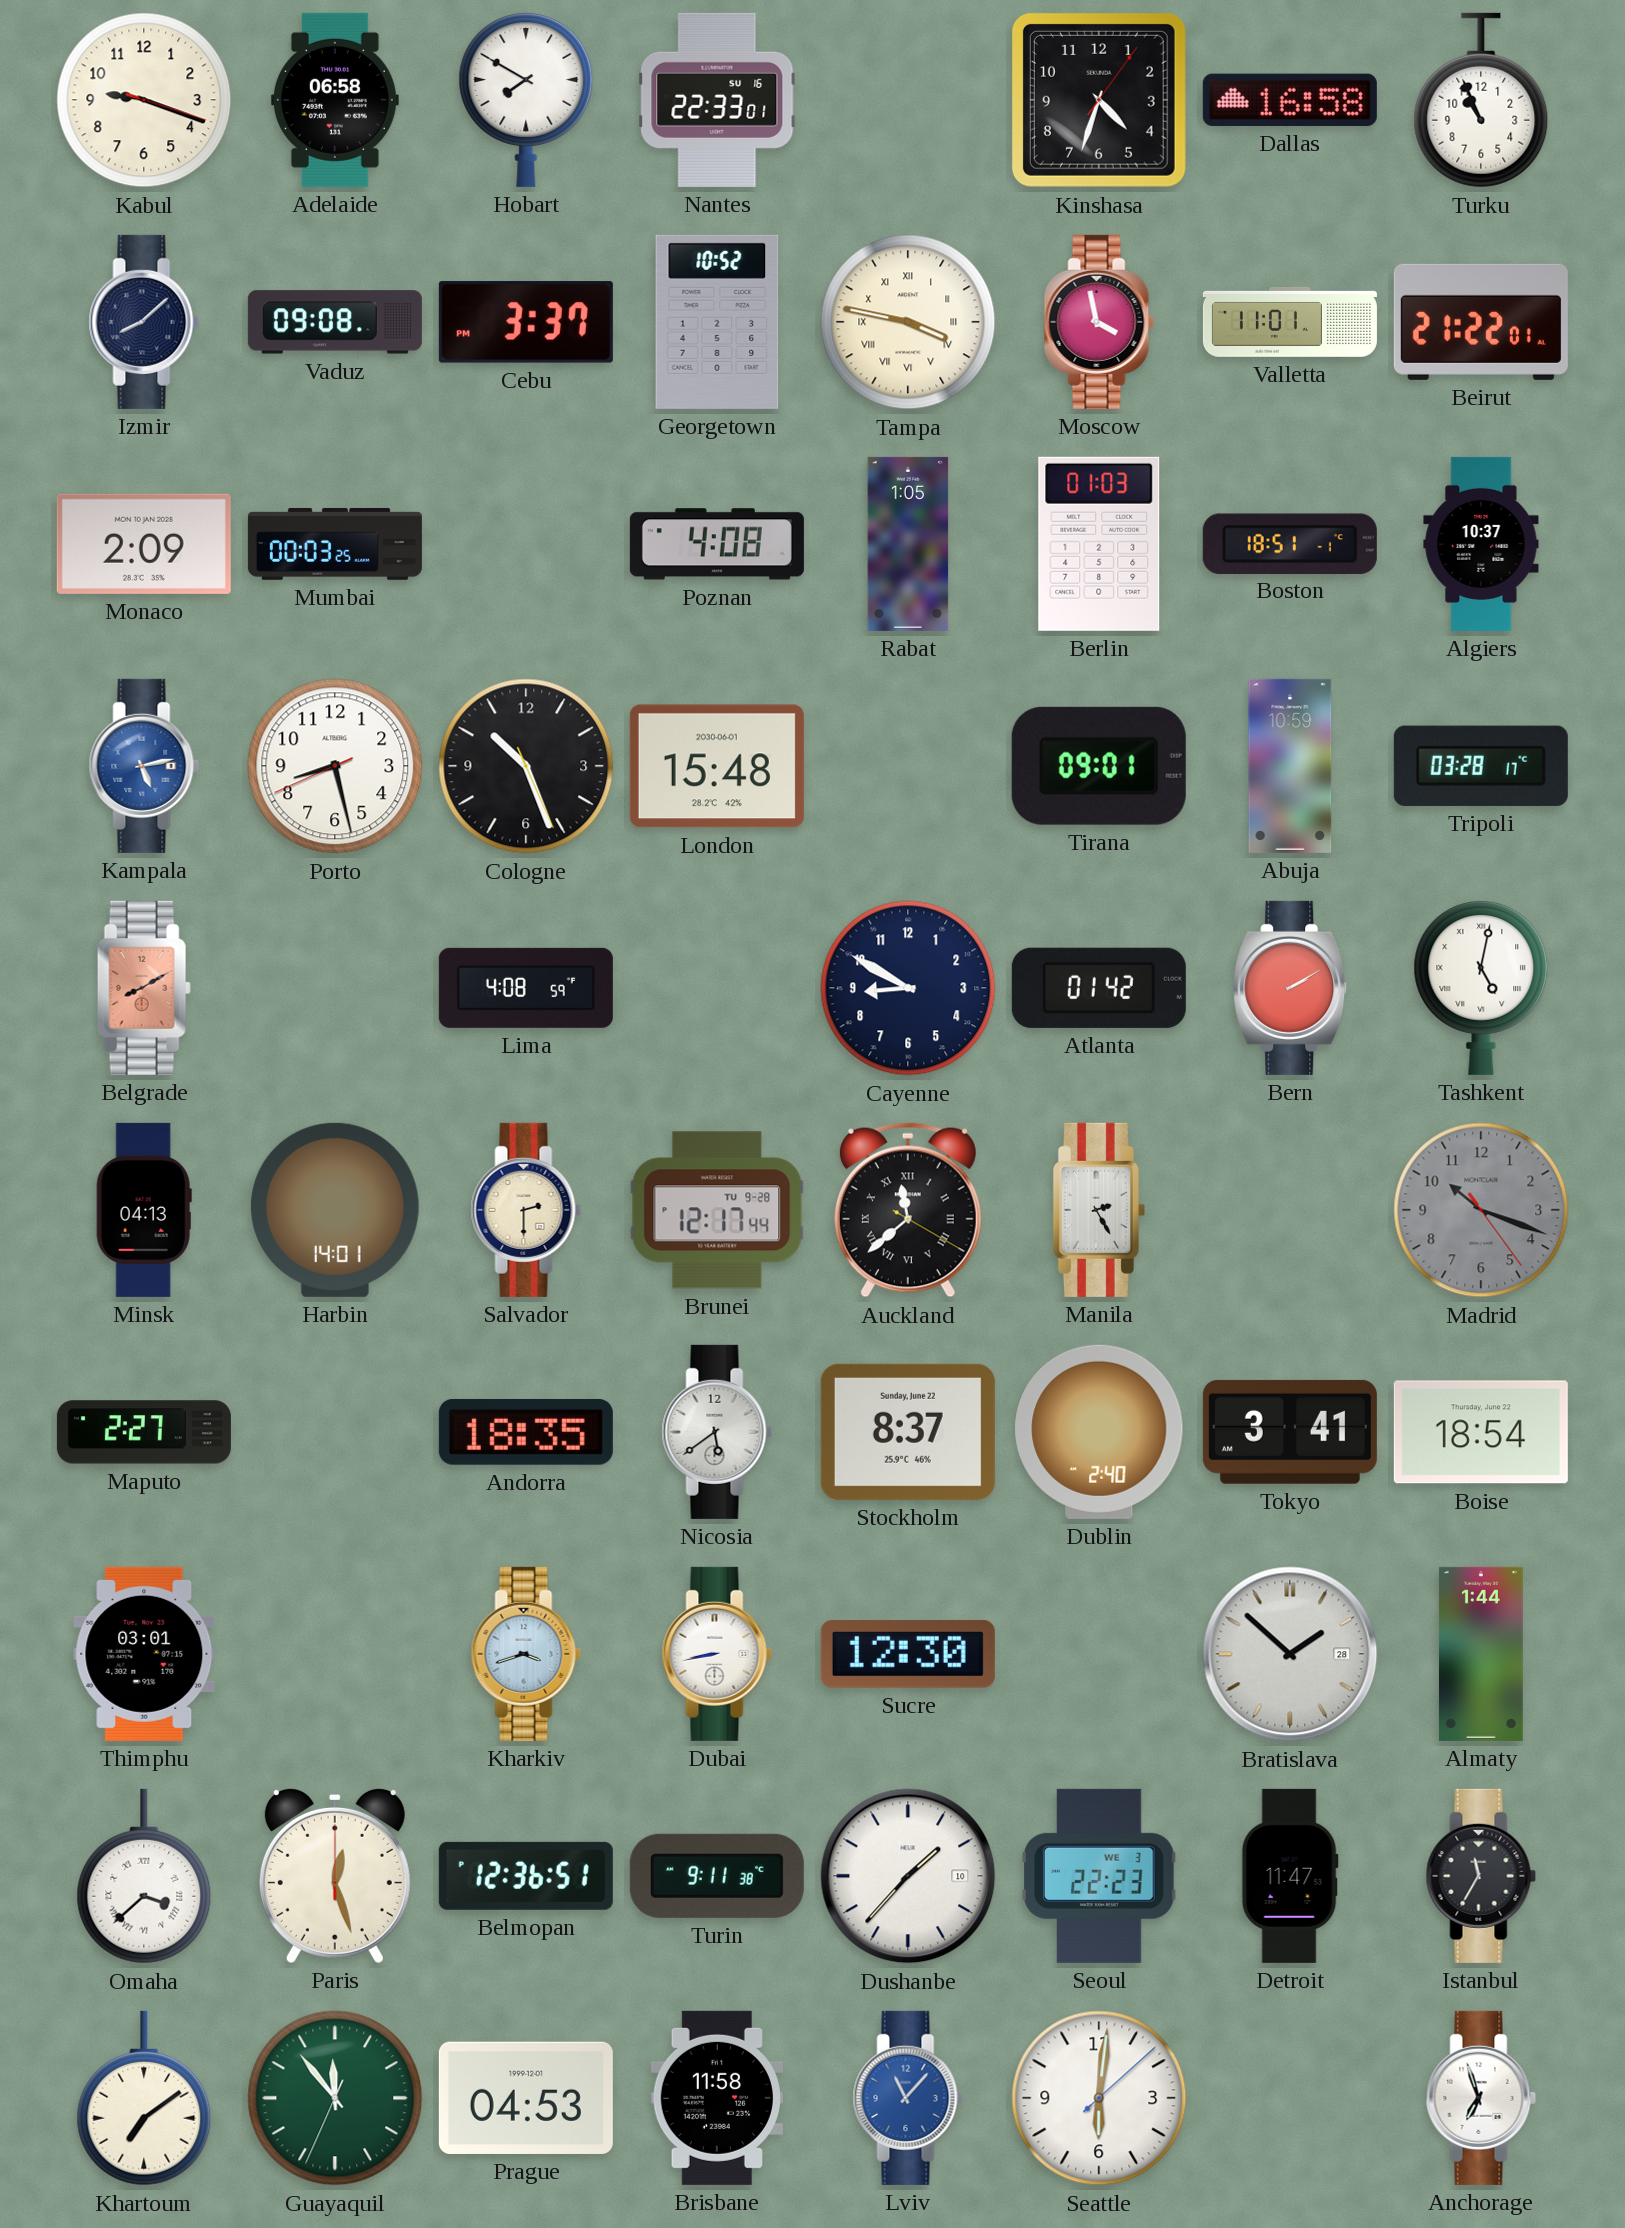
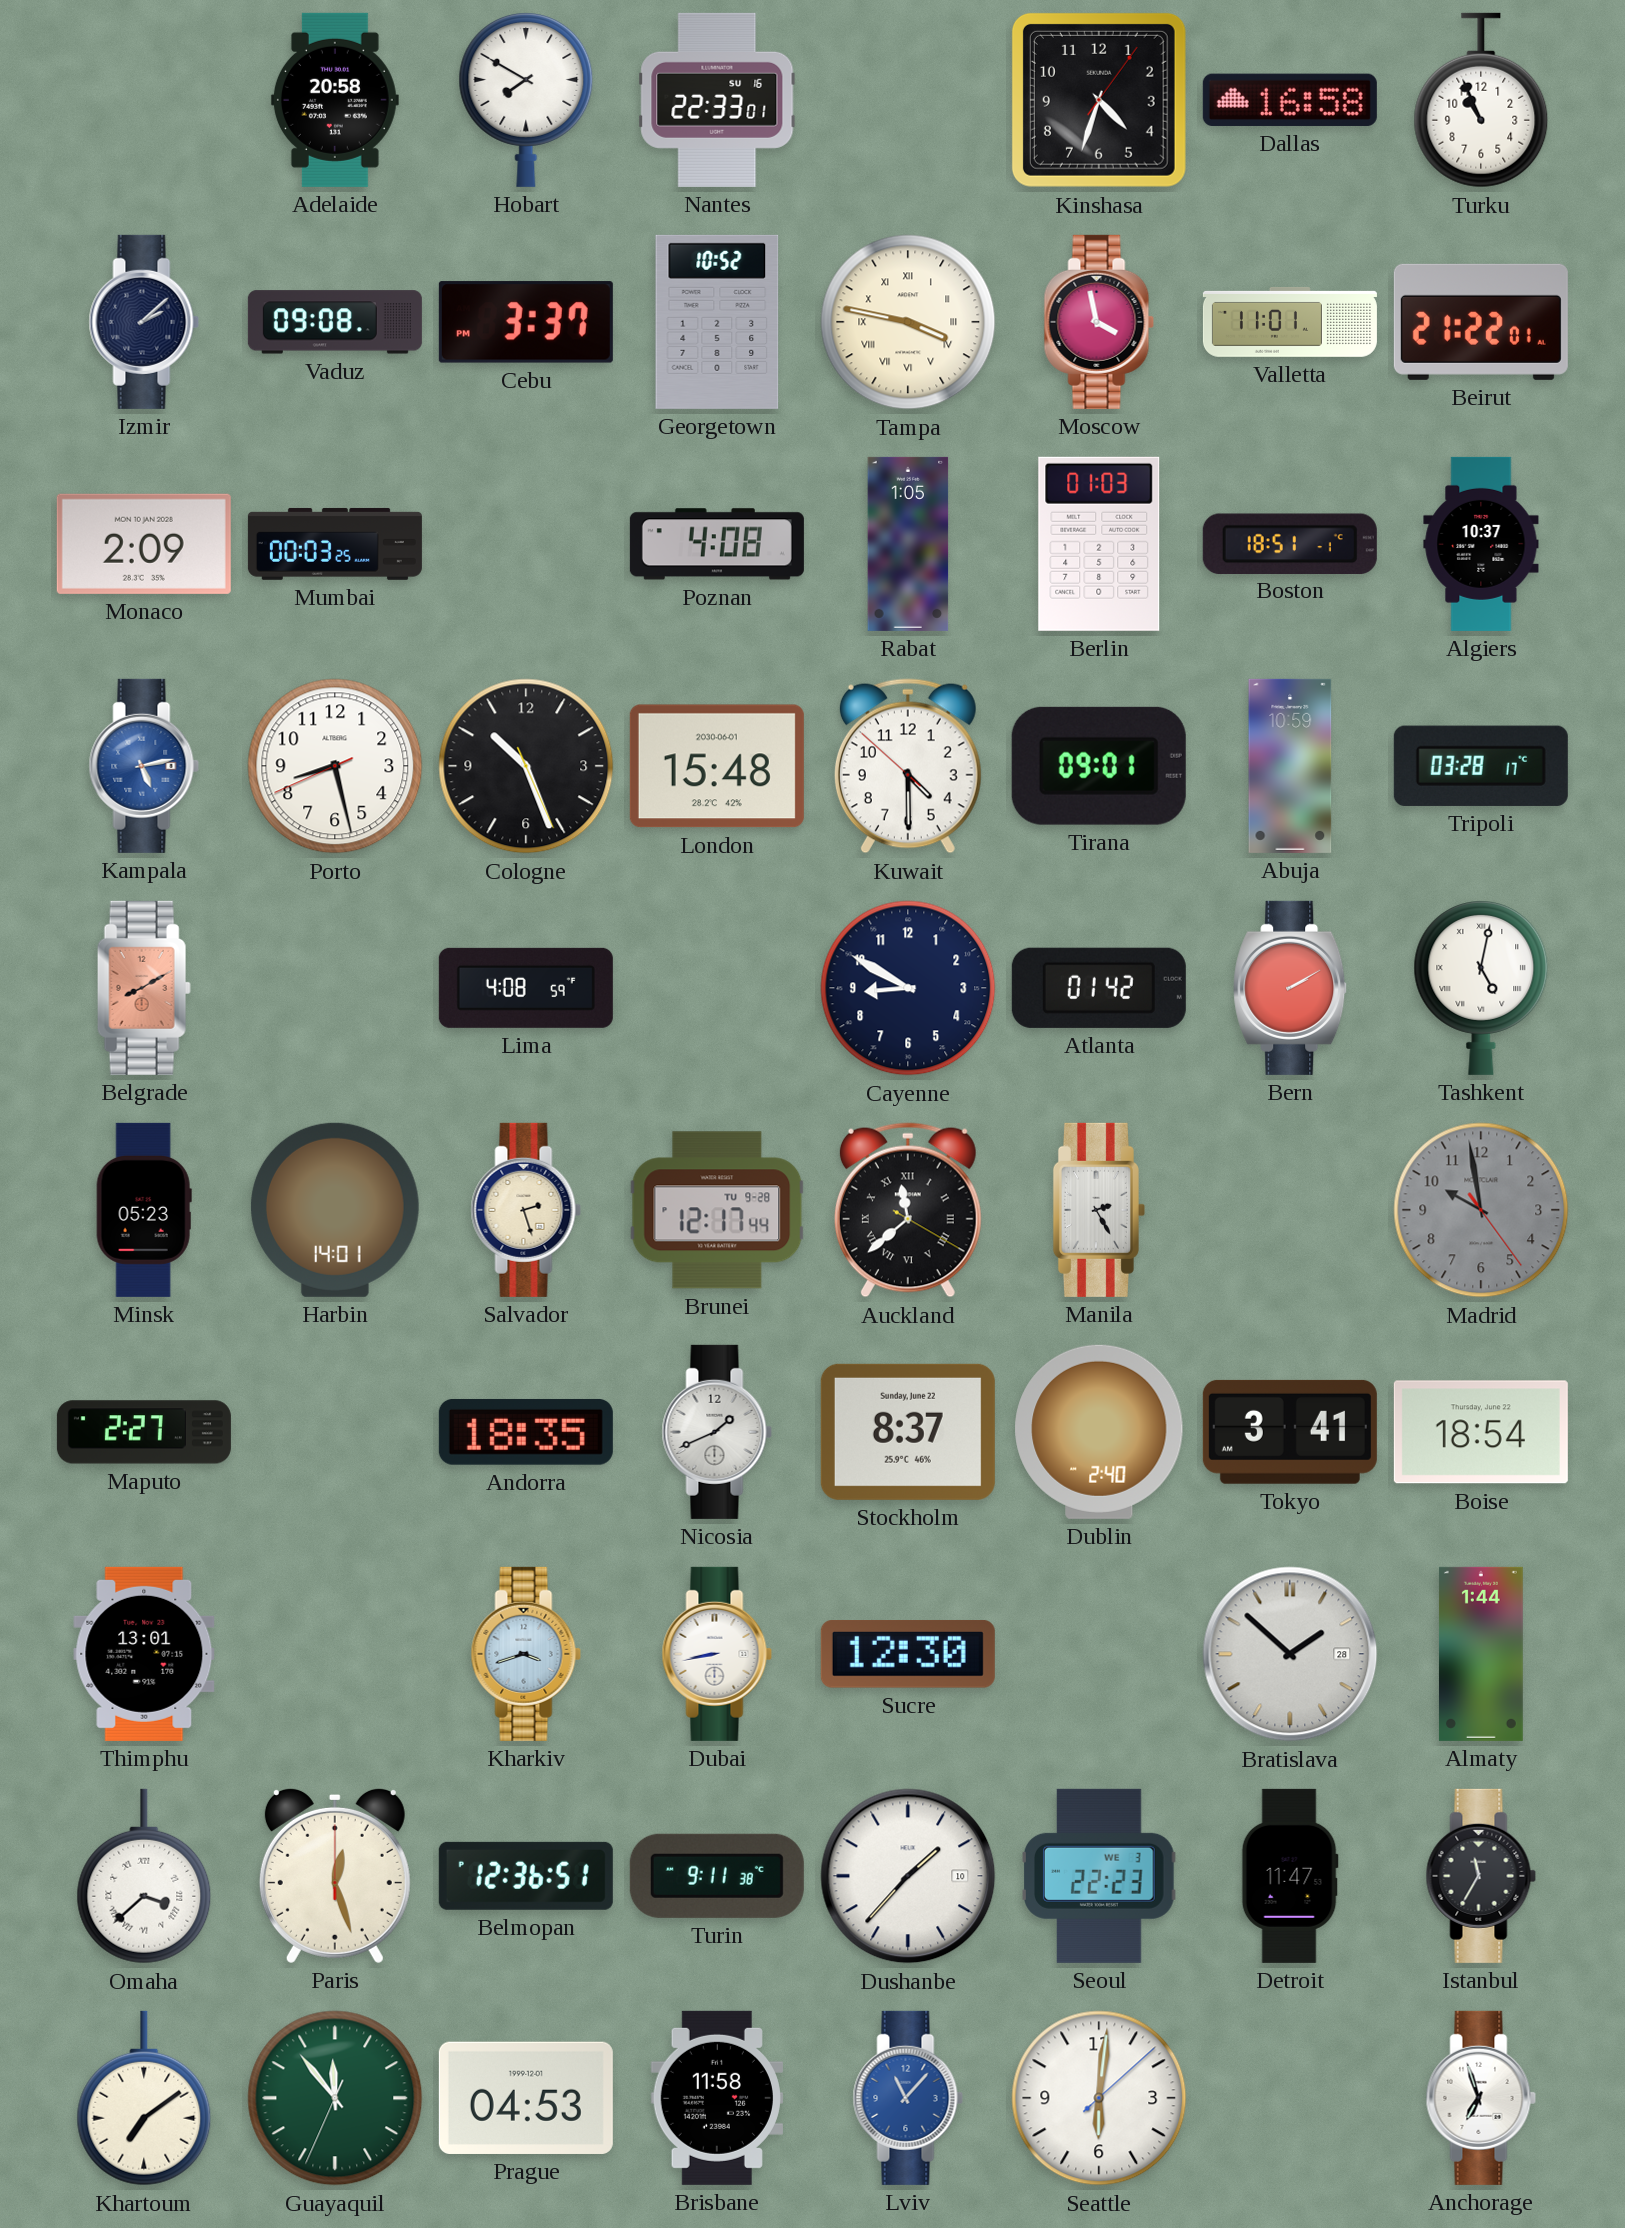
Kabul: 9:18 -> none (144, 100)
Adelaide: 06:58 -> 20:58 (335, 100)
Izmir: 8:08 -> 2:08 (144, 322)
Kuwait: none -> 4:29 (908, 766)
Minsk: 04:13 -> 05:23 (144, 1210)
Salvador: 2:30 -> 2:27 (526, 1210)
Madrid: 10:18 -> 9:58 (1481, 1210)
Nicosia: 5:39 -> 1:41 (717, 1432)
Thimphu: 03:01 -> 13:01 (144, 1654)
